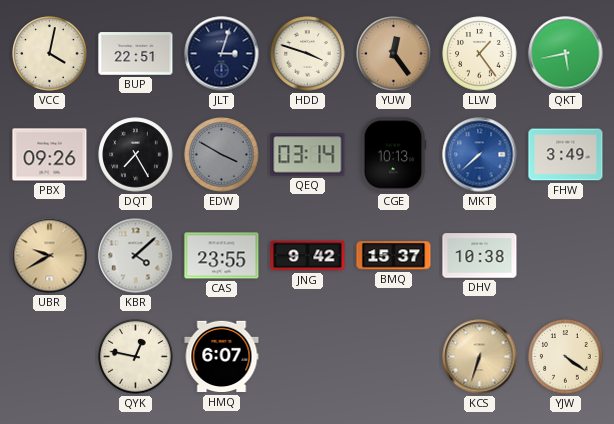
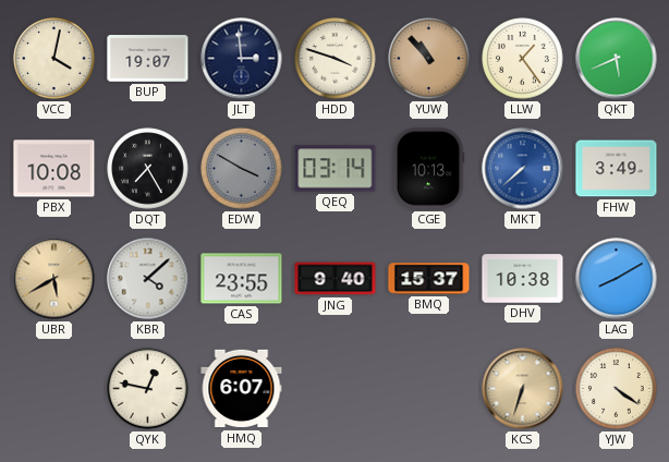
BUP: 22:51 -> 19:07 (148, 59)
JLT: 3:03 -> 2:59 (242, 59)
YUW: 12:24 -> 10:53 (429, 59)
QKT: 5:43 -> 5:41 (617, 59)
PBX: 09:26 -> 10:08 (54, 169)
UBR: 9:40 -> 5:40 (54, 279)
JNG: 9:42 -> 9:40 (336, 279)
LAG: none -> 8:10 (617, 279)
